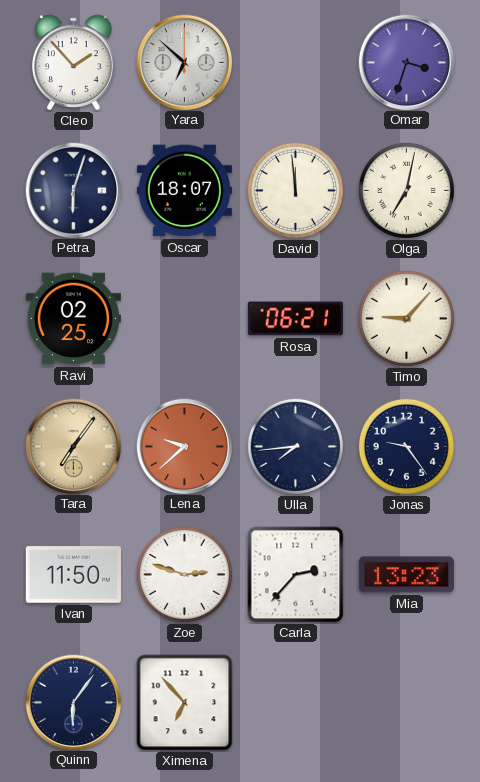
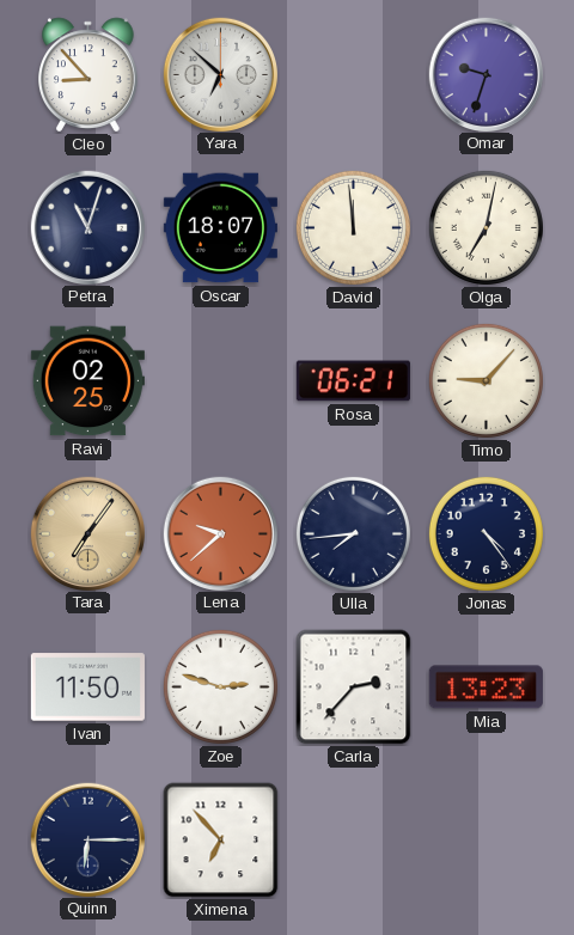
Cleo: 1:53 -> 8:53 (88, 75)
Omar: 3:33 -> 9:33 (486, 74)
Petra: 6:03 -> 11:03 (87, 227)
Jonas: 9:24 -> 4:24 (486, 533)
Quinn: 6:06 -> 6:15 (87, 839)
